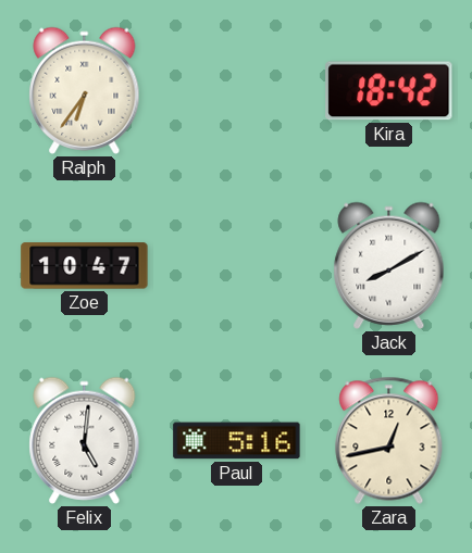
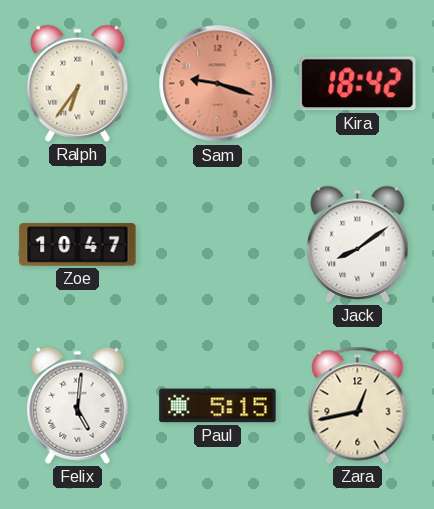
Sam: none -> 9:18 (218, 84)
Jack: 8:10 -> 8:09 (358, 244)
Paul: 5:16 -> 5:15 (218, 406)
